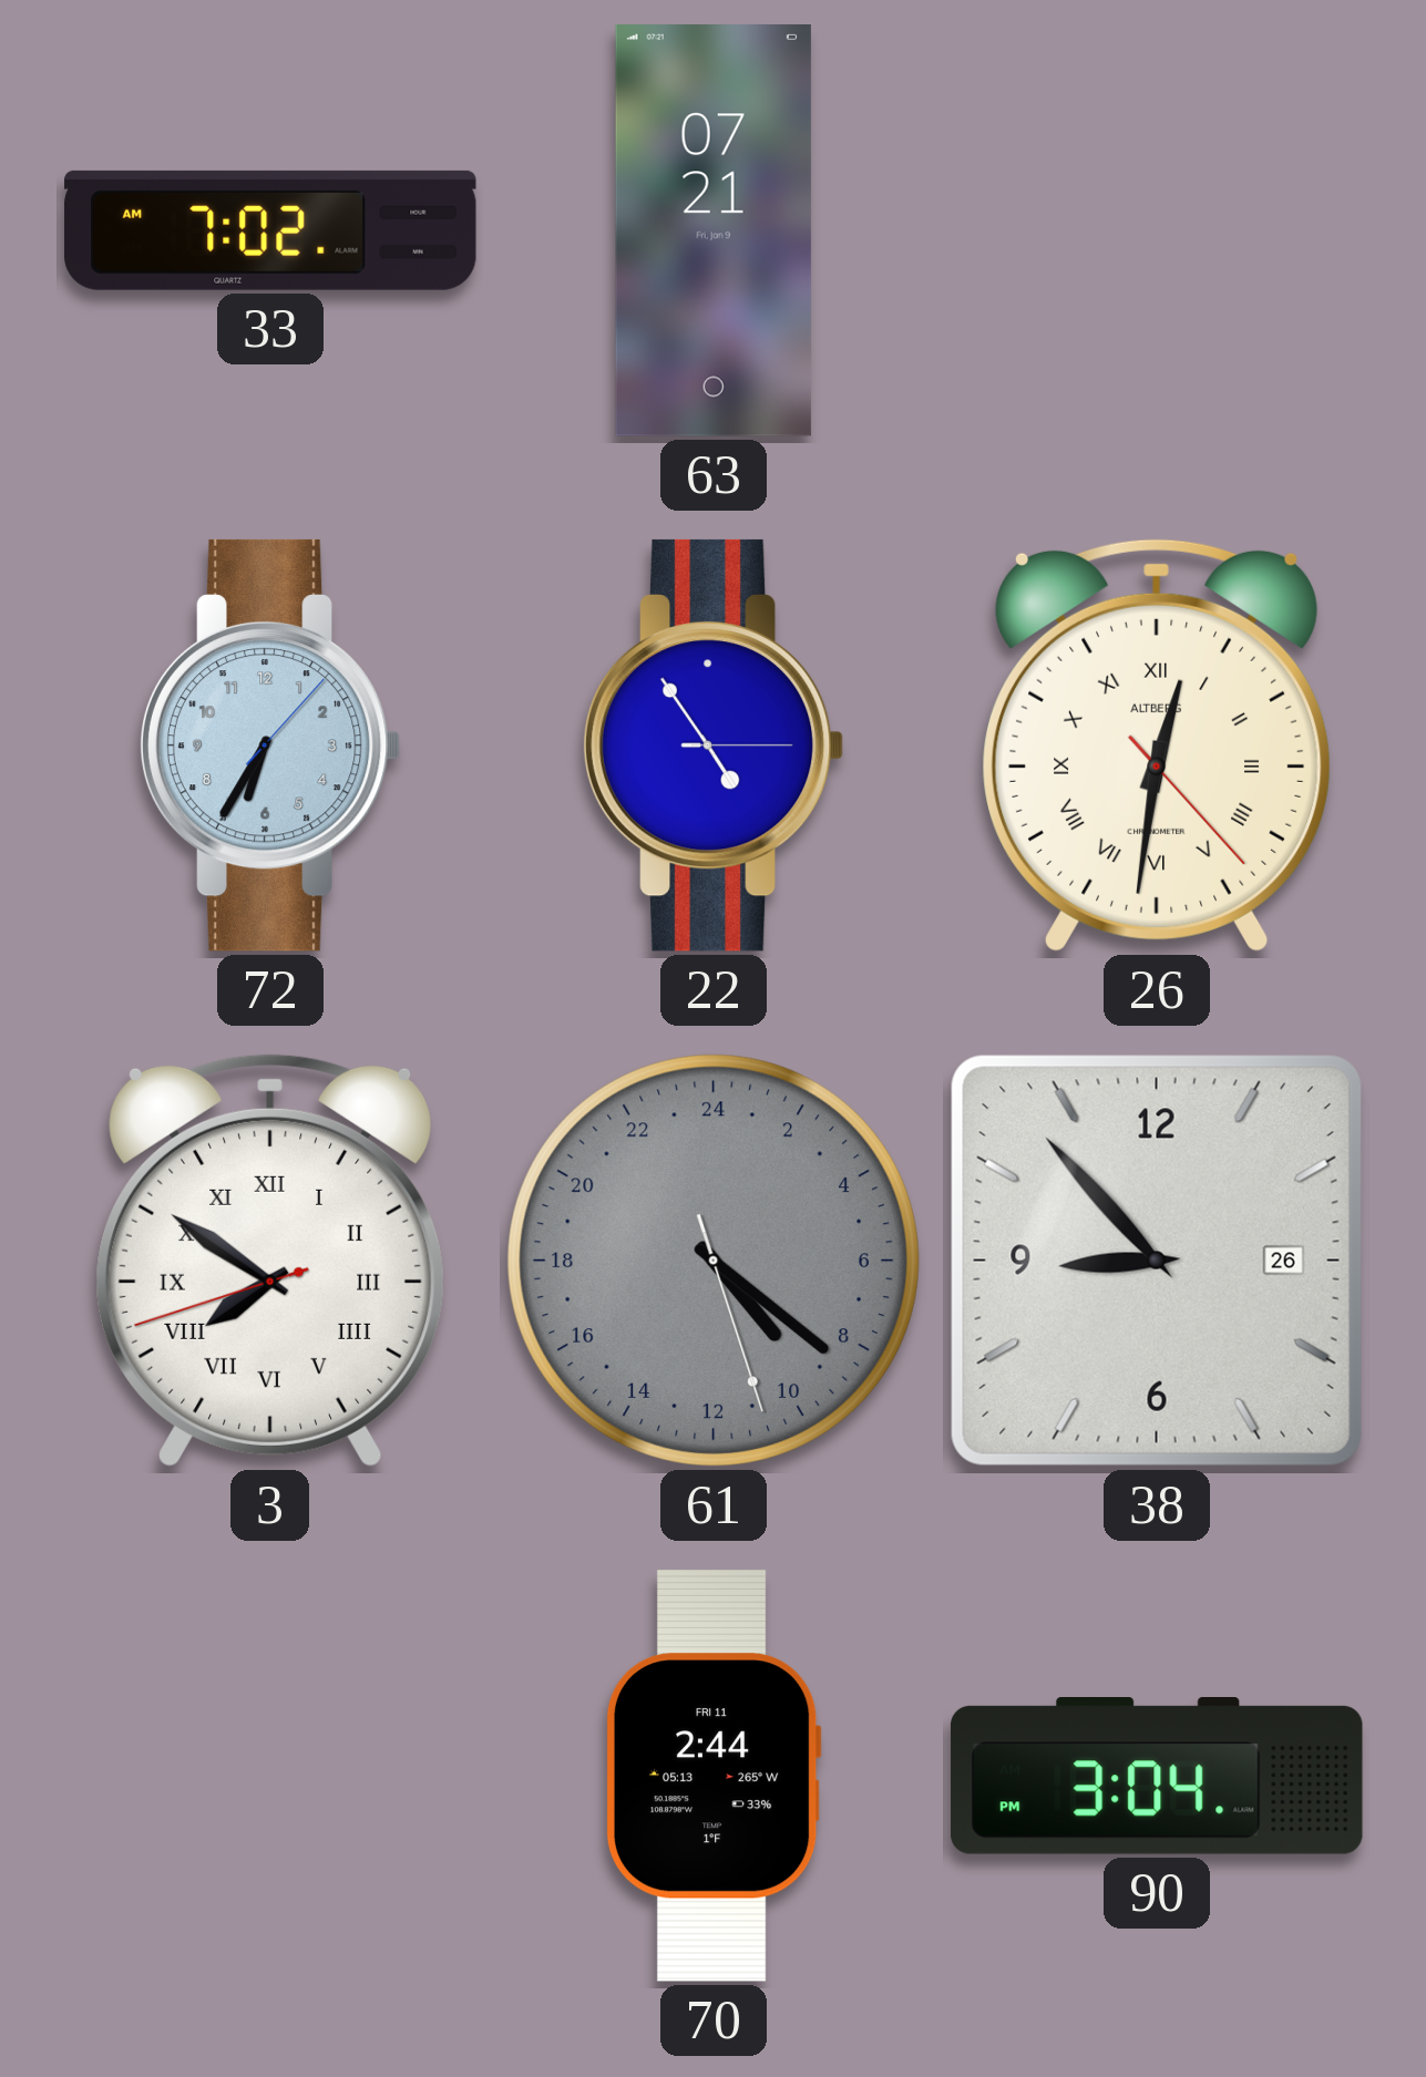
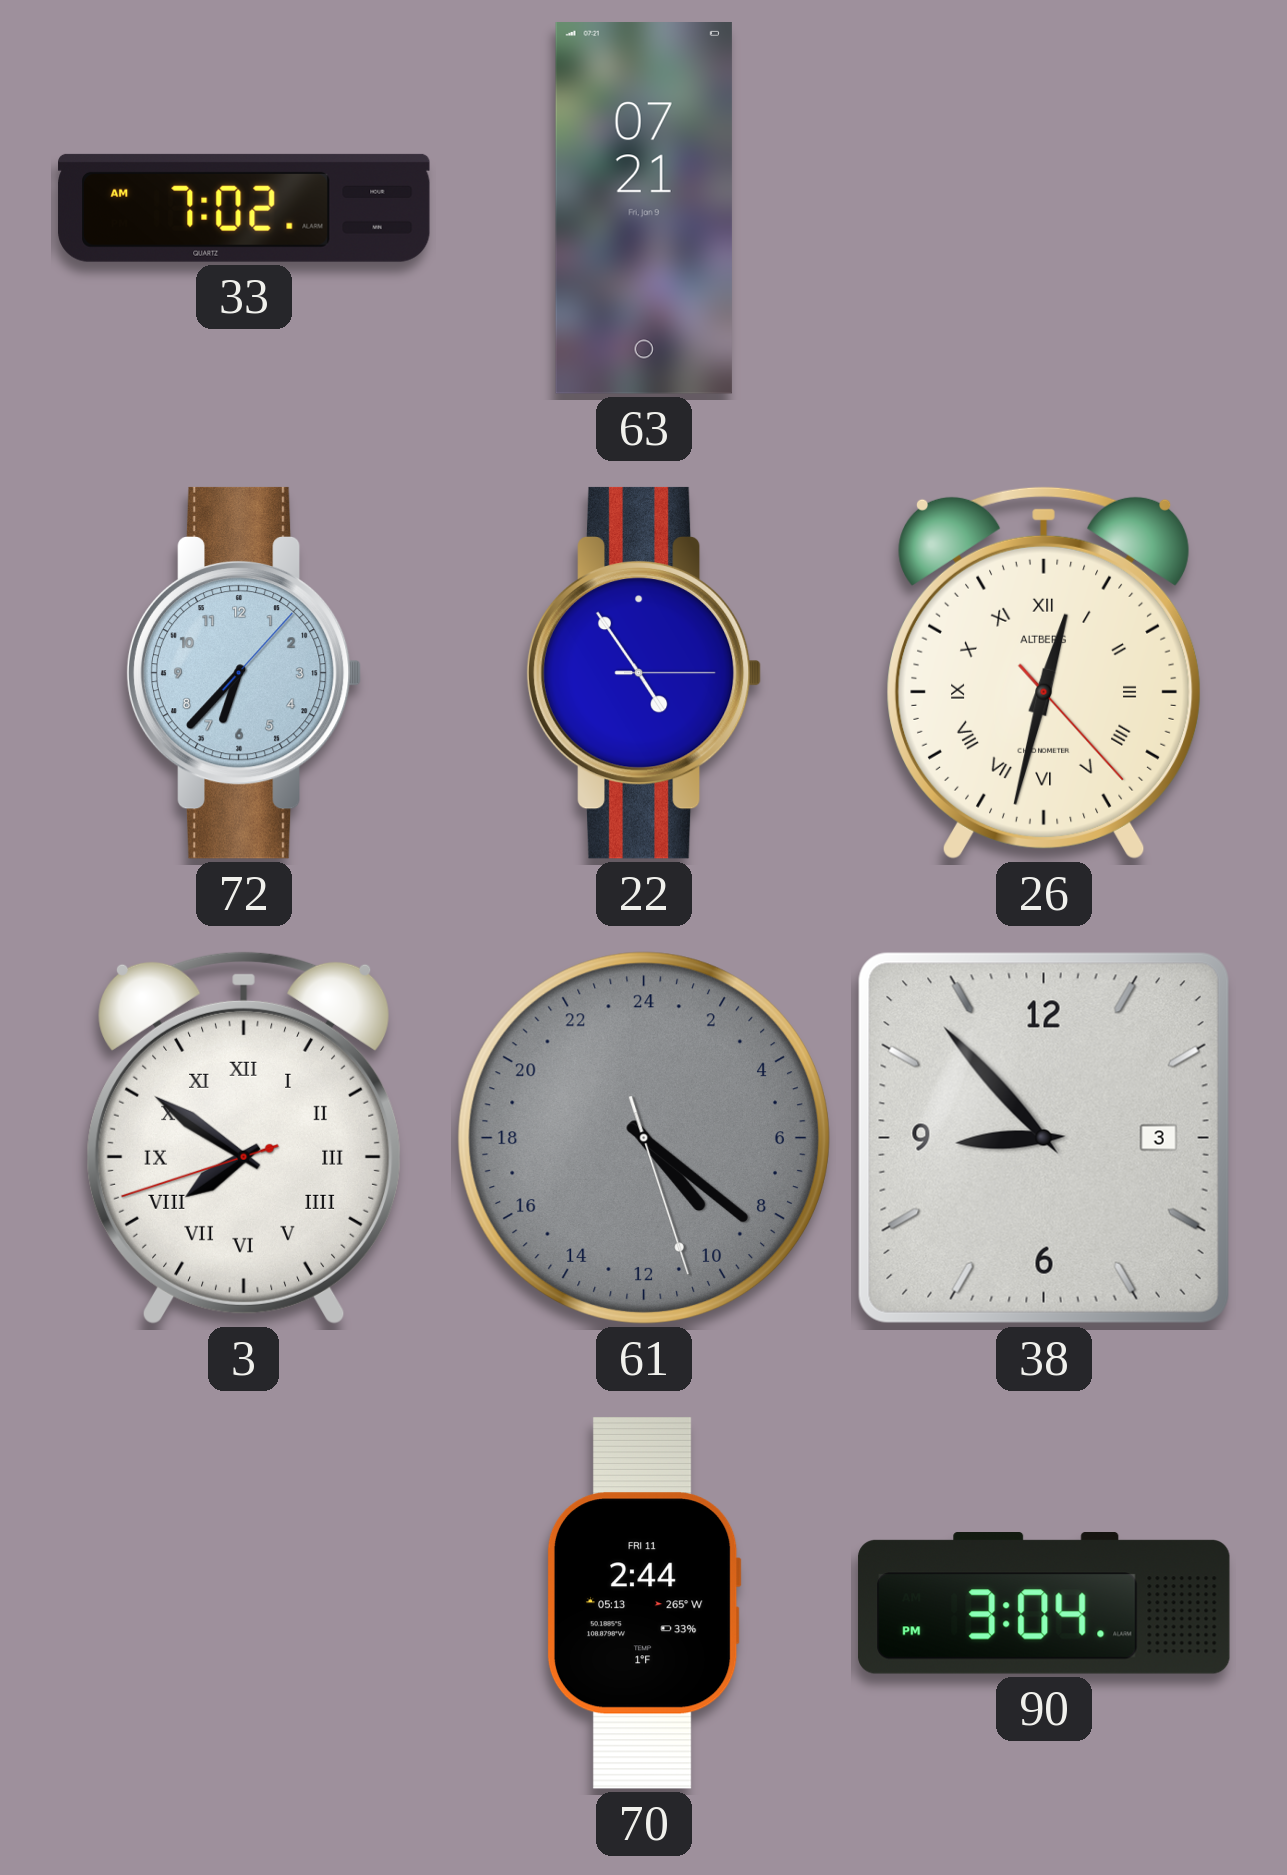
72: 6:35 -> 6:37 (244, 673)
26: 12:31 -> 12:32 (1045, 673)
38 date: 26 -> 3 (1044, 1138)
